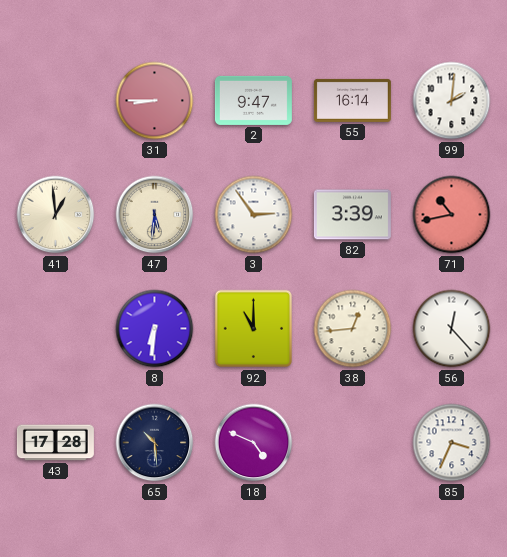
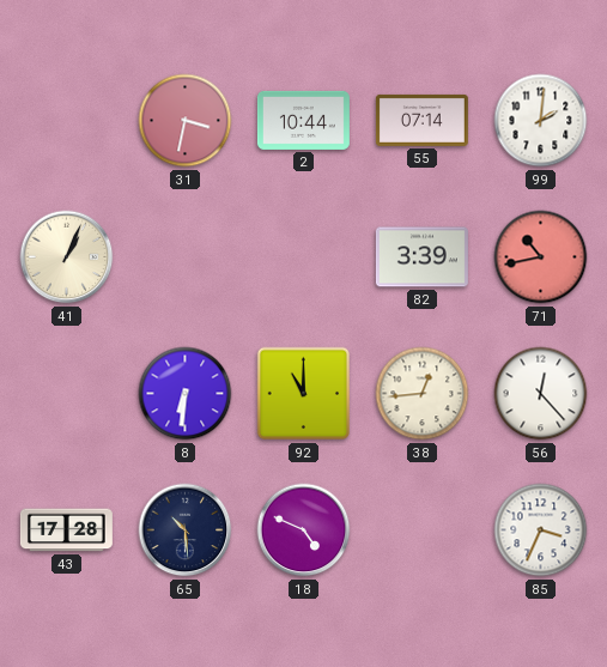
31: 8:45 -> 3:32 (186, 121)
2: 9:47 -> 10:44 (303, 120)
55: 16:14 -> 07:14 (421, 120)
41: 12:59 -> 1:04 (67, 257)
47: 5:31 -> none (155, 215)
3: 2:54 -> none (254, 215)
